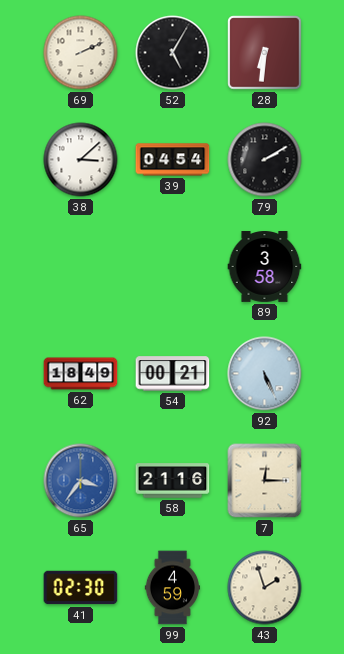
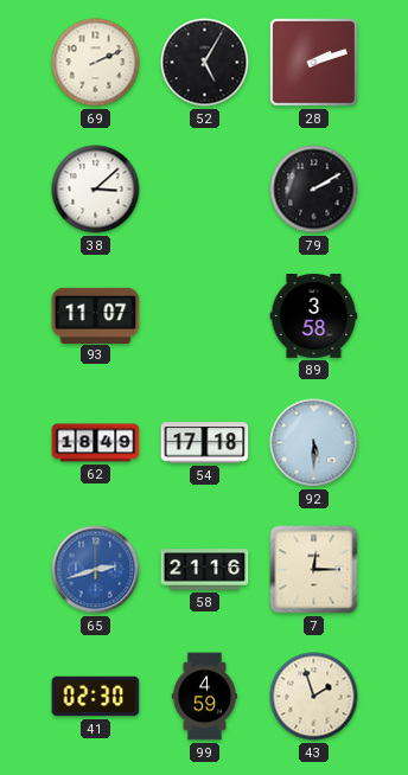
28: 6:31 -> 2:12 (314, 63)
39: 04:54 -> none (173, 160)
93: none -> 11:07 (96, 315)
54: 00:21 -> 17:18 (205, 443)
92: 5:26 -> 5:30 (314, 443)
65: 3:36 -> 2:42 (96, 570)
